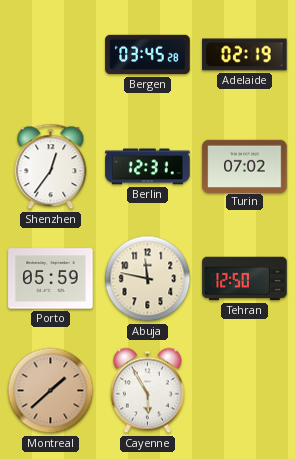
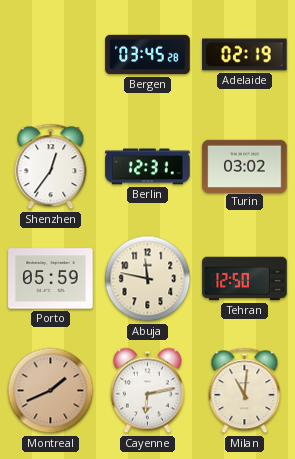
Turin: 07:02 -> 03:02 (245, 166)
Montreal: 1:38 -> 1:41 (51, 391)
Cayenne: 5:55 -> 6:13 (147, 391)
Milan: none -> 11:01 (245, 391)
